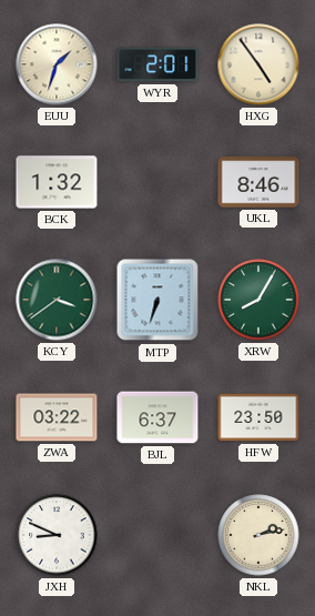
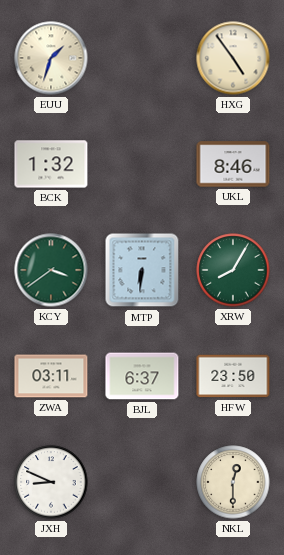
WYR: 2:01 -> none (157, 64)
MTP: 6:33 -> 6:31 (142, 270)
ZWA: 03:22 -> 03:11 (51, 376)
NKL: 2:13 -> 12:30 (233, 482)
